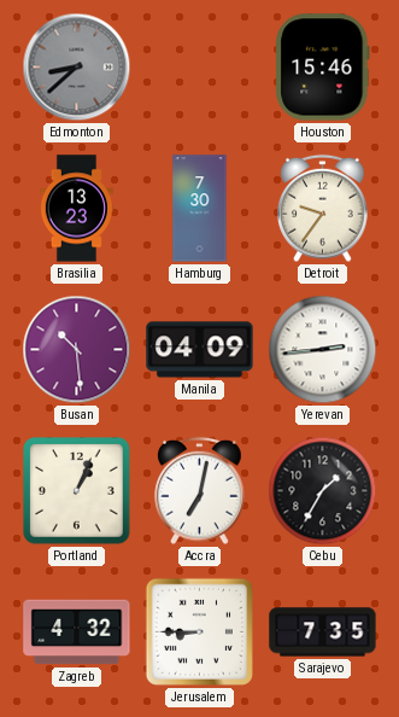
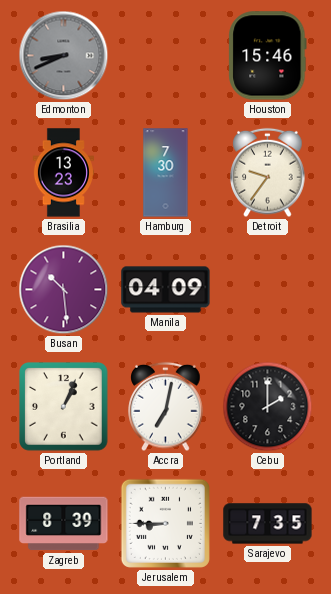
Edmonton: 8:38 -> 8:41 (64, 56)
Yerevan: 2:44 -> none (323, 350)
Cebu: 1:35 -> 2:00 (268, 407)
Zagreb: 4:32 -> 8:39 (64, 524)
